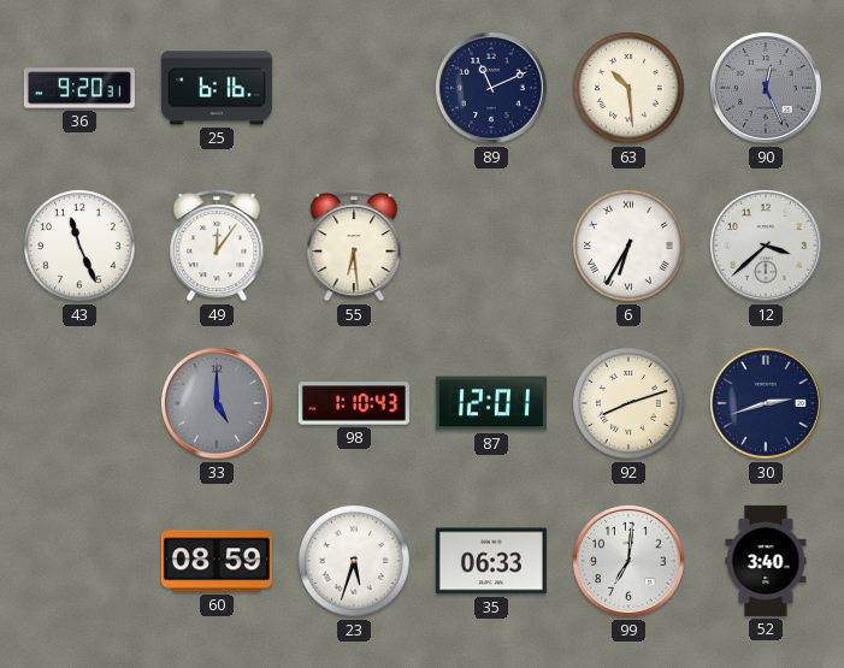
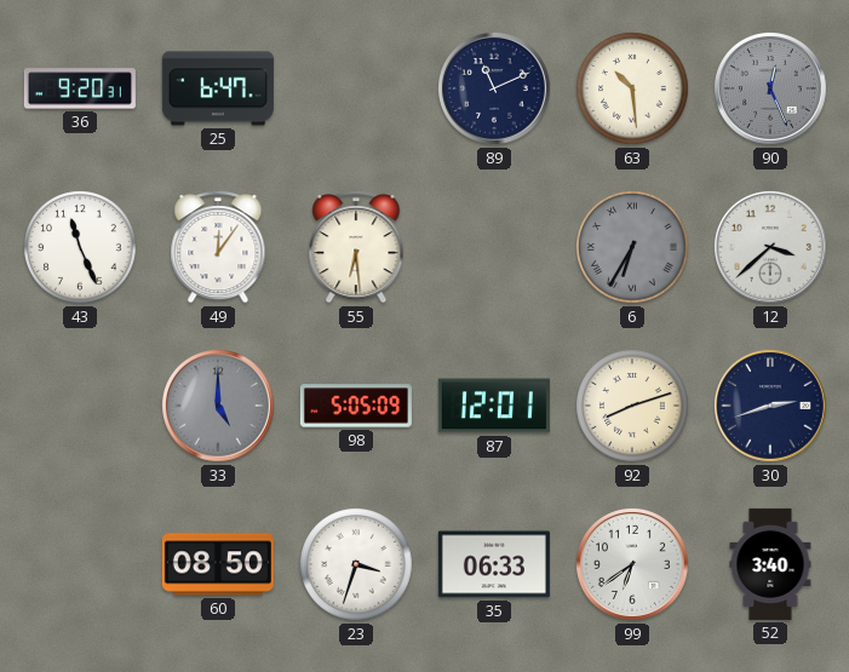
25: 6:16 -> 6:47 (218, 88)
6 dial: white -> grey (633, 248)
98: 1:10 -> 5:05 (356, 406)
60: 08:59 -> 08:50 (218, 564)
23: 5:33 -> 3:33 (357, 565)
99: 7:01 -> 6:39 (632, 564)
